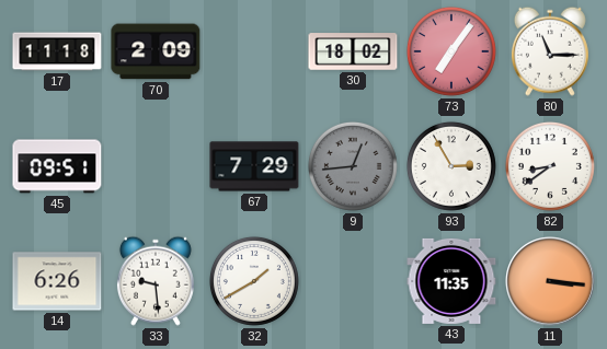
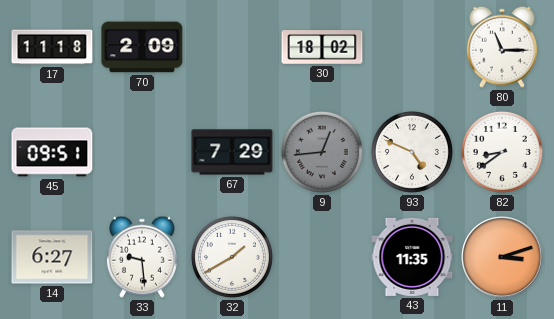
73: 7:06 -> none (451, 51)
93: 2:55 -> 4:49 (412, 152)
14: 6:26 -> 6:27 (52, 257)
11: 3:16 -> 3:12 (502, 257)
